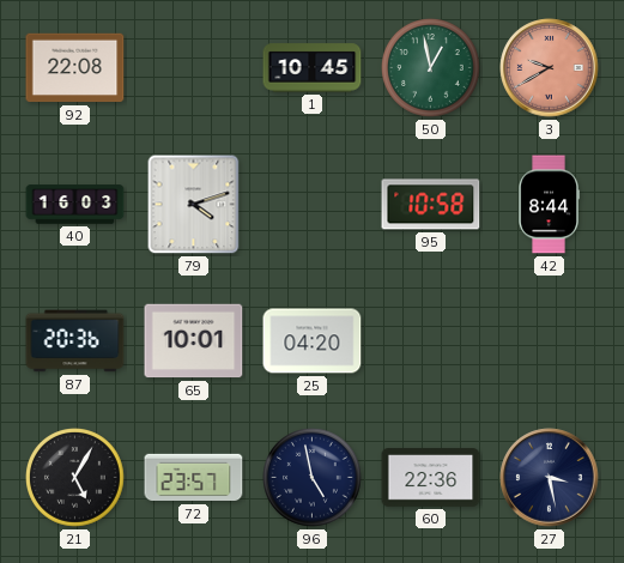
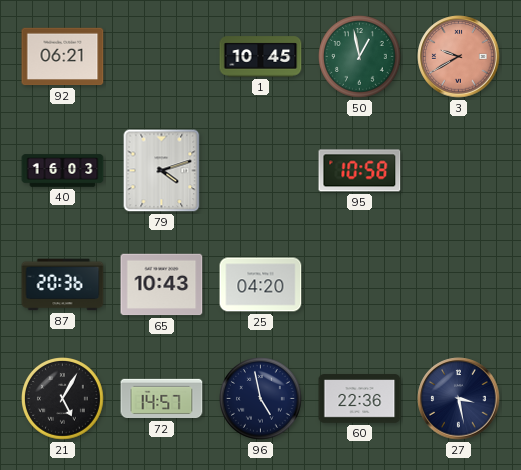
92: 22:08 -> 06:21 (63, 57)
42: 8:44 -> none (549, 205)
65: 10:01 -> 10:43 (162, 285)
72: 23:57 -> 14:57 (162, 399)
